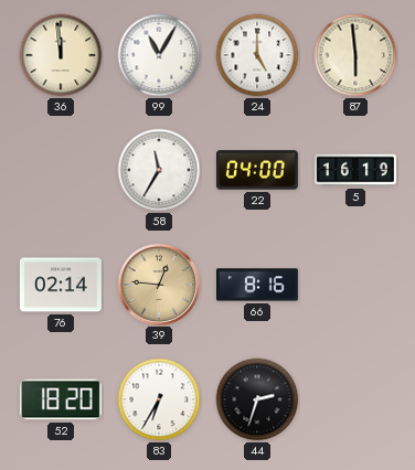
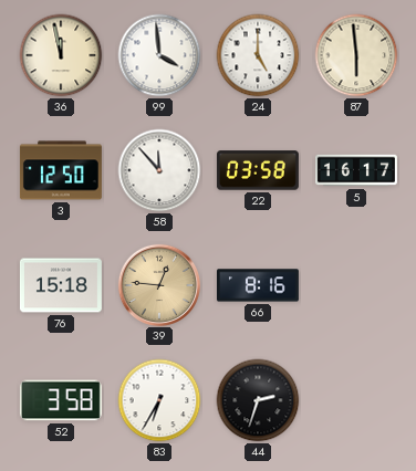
36: 11:59 -> 11:58 (61, 55)
99: 11:05 -> 3:59 (159, 55)
3: none -> 12:50 (61, 170)
58: 11:35 -> 11:53 (159, 170)
22: 04:00 -> 03:58 (258, 170)
5: 16:19 -> 16:17 (356, 170)
76: 02:14 -> 15:18 (61, 285)
52: 18:20 -> 3:58 (61, 400)
